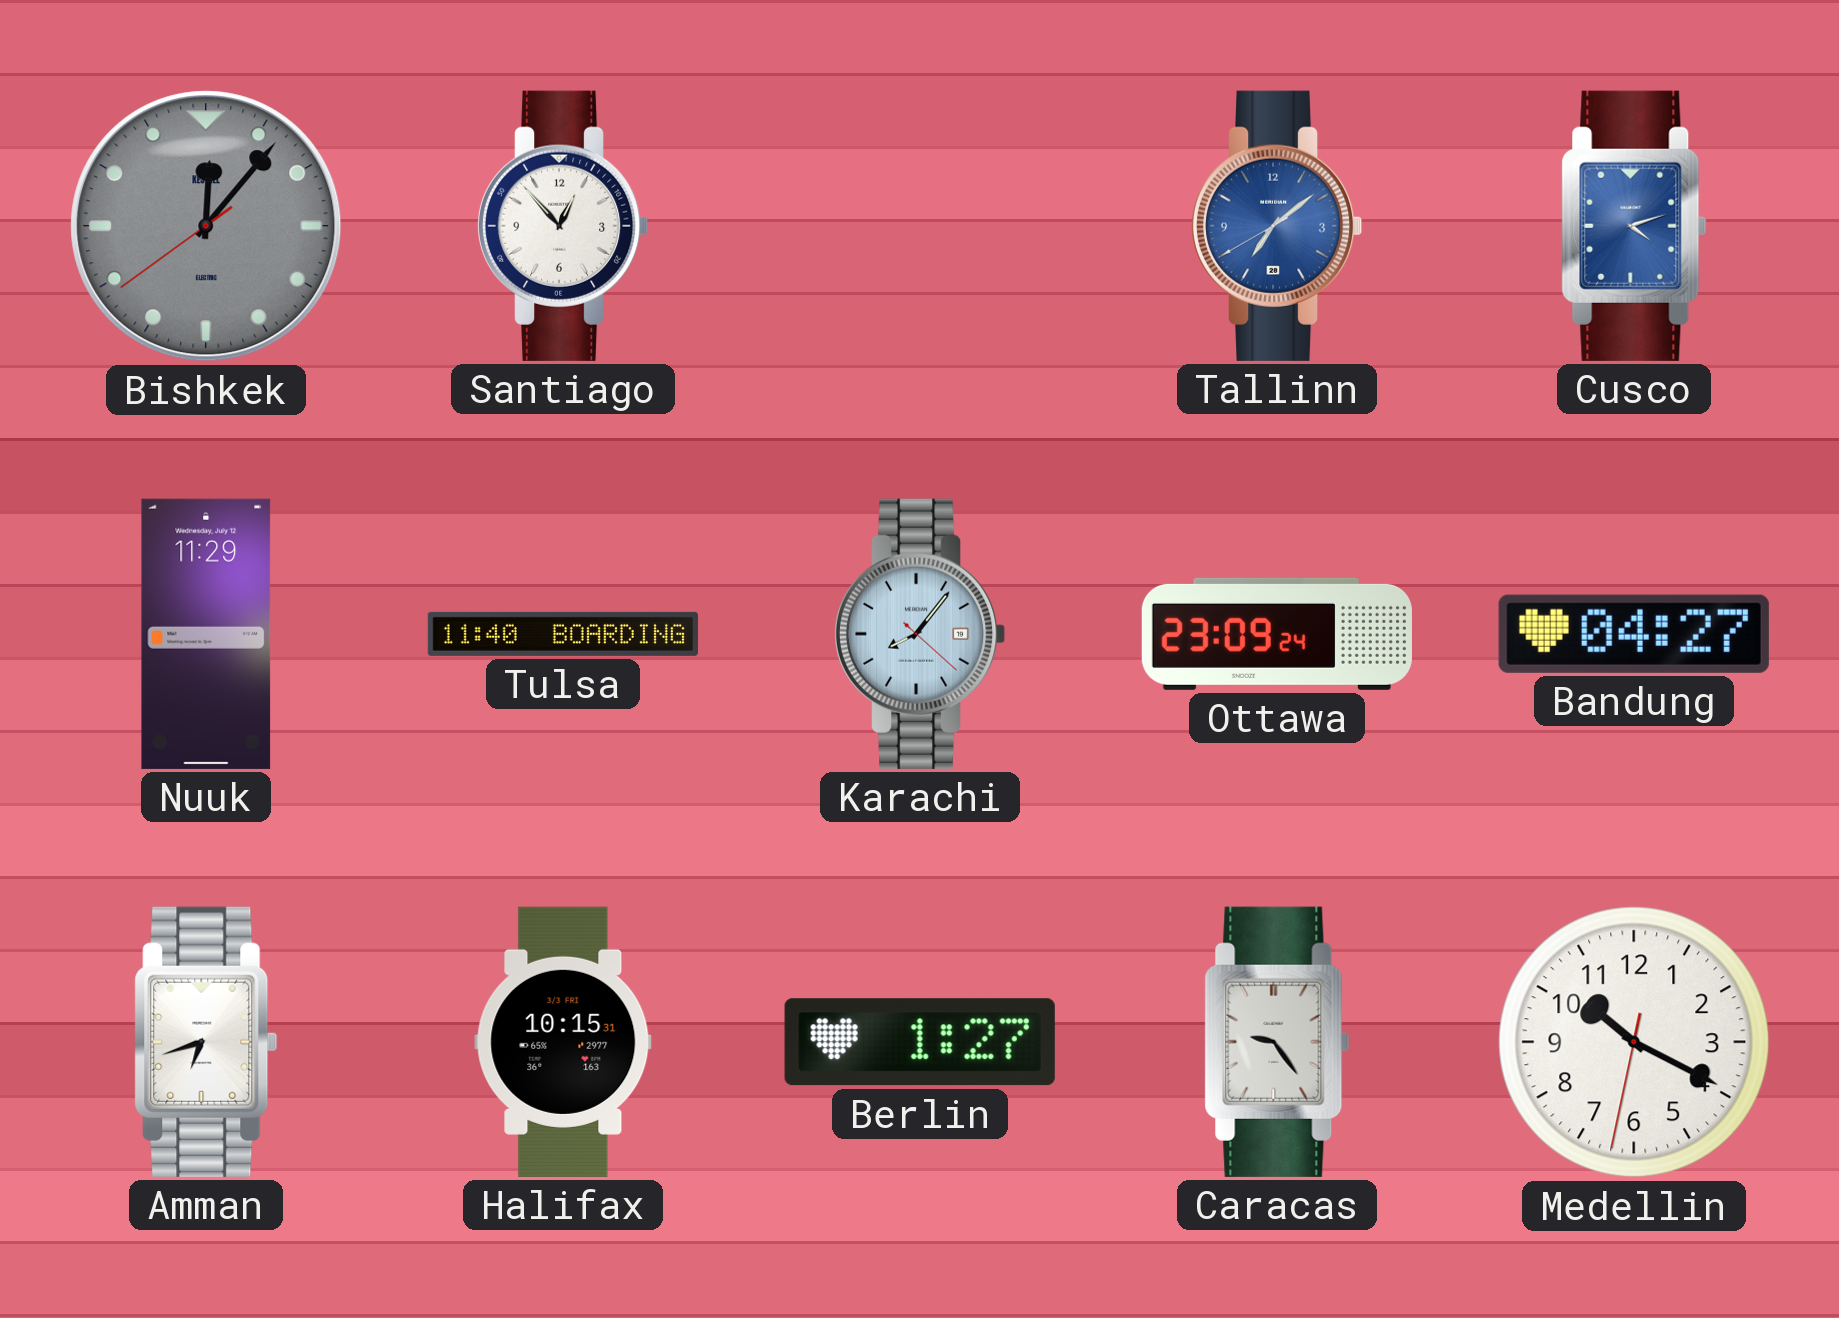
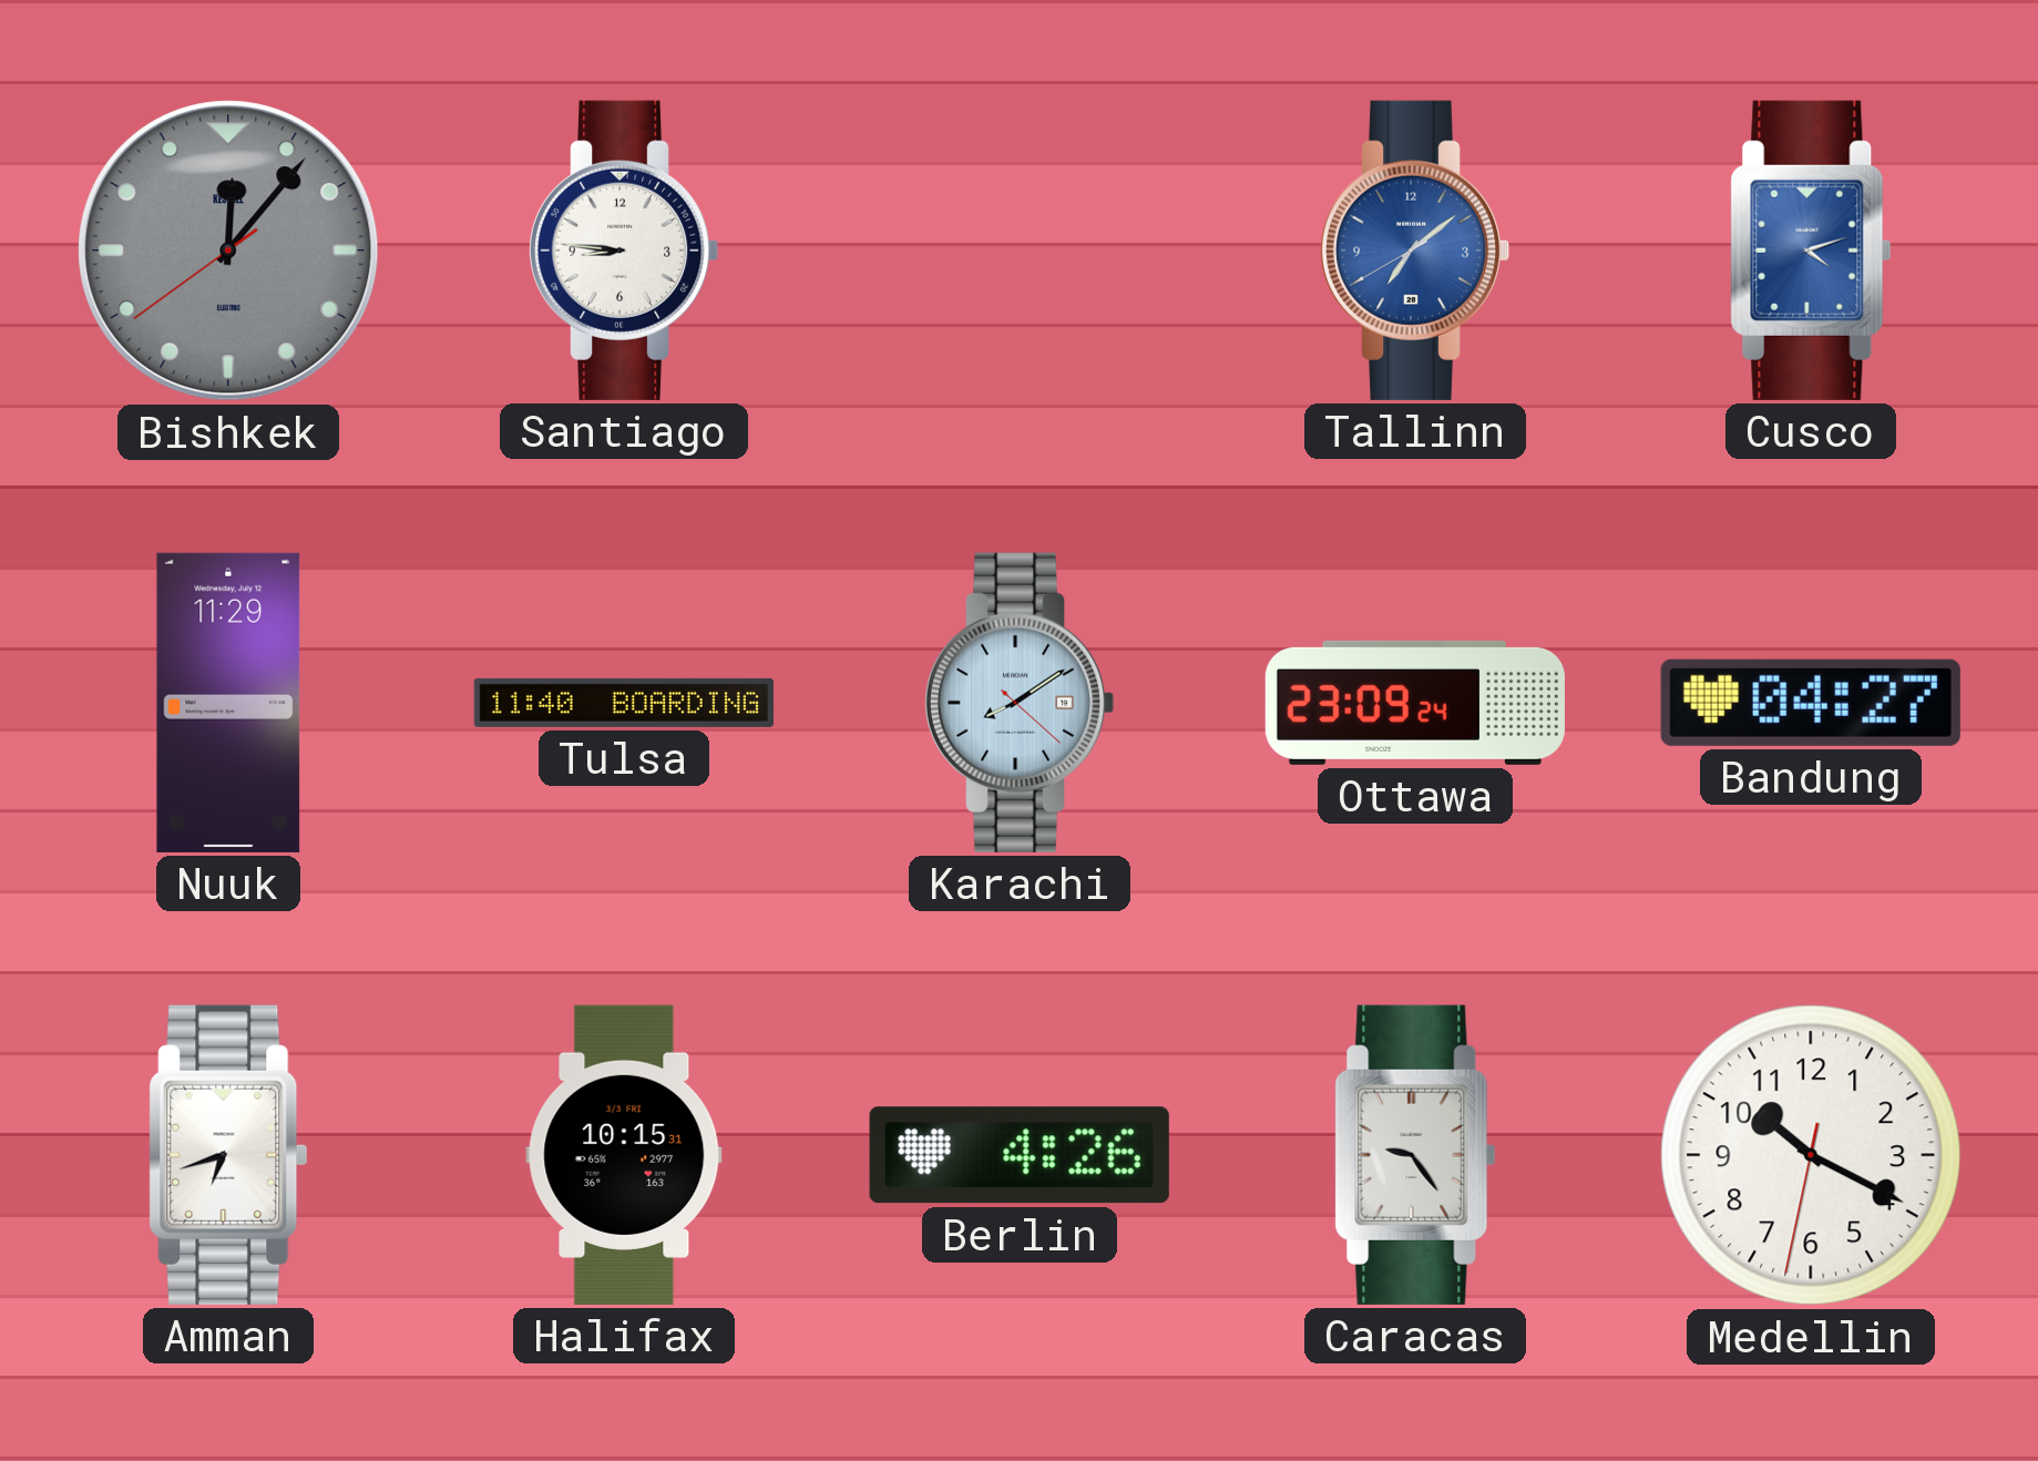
Santiago: 12:53 -> 8:46 (624, 251)
Karachi: 8:06 -> 8:09 (1020, 703)
Berlin: 1:27 -> 4:26 (1020, 1155)
